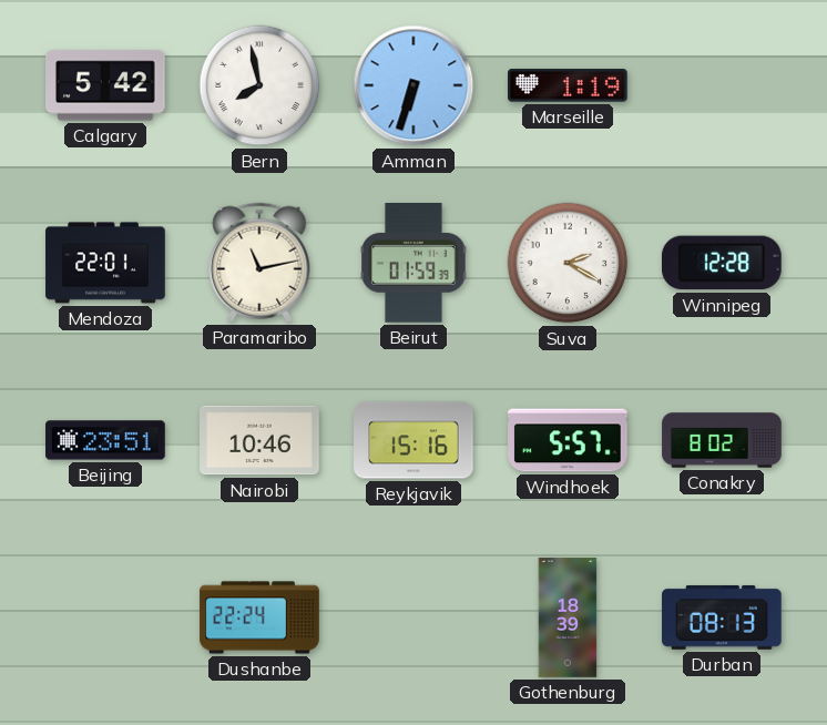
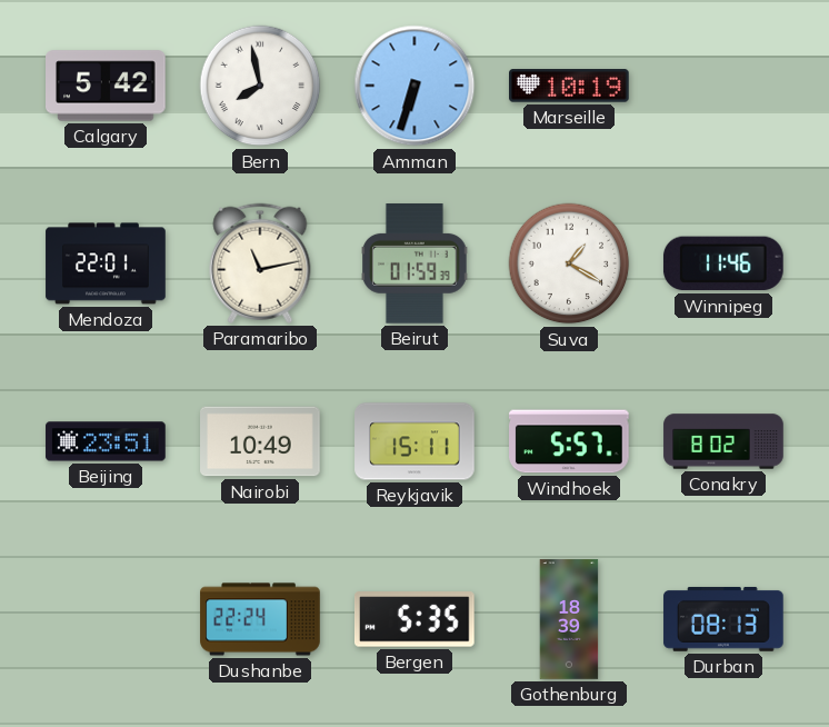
Marseille: 1:19 -> 10:19 (570, 86)
Suva: 2:20 -> 1:20 (569, 263)
Winnipeg: 12:28 -> 11:46 (723, 263)
Nairobi: 10:46 -> 10:49 (260, 441)
Reykjavik: 15:16 -> 15:11 (414, 441)
Bergen: none -> 5:35 (416, 619)
